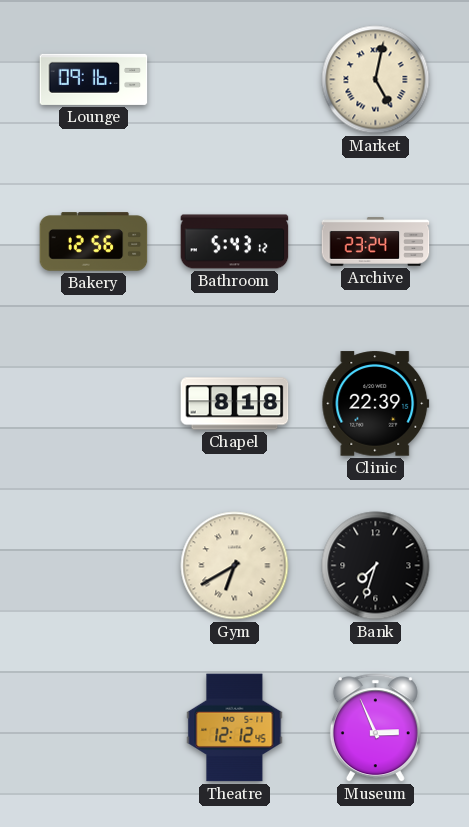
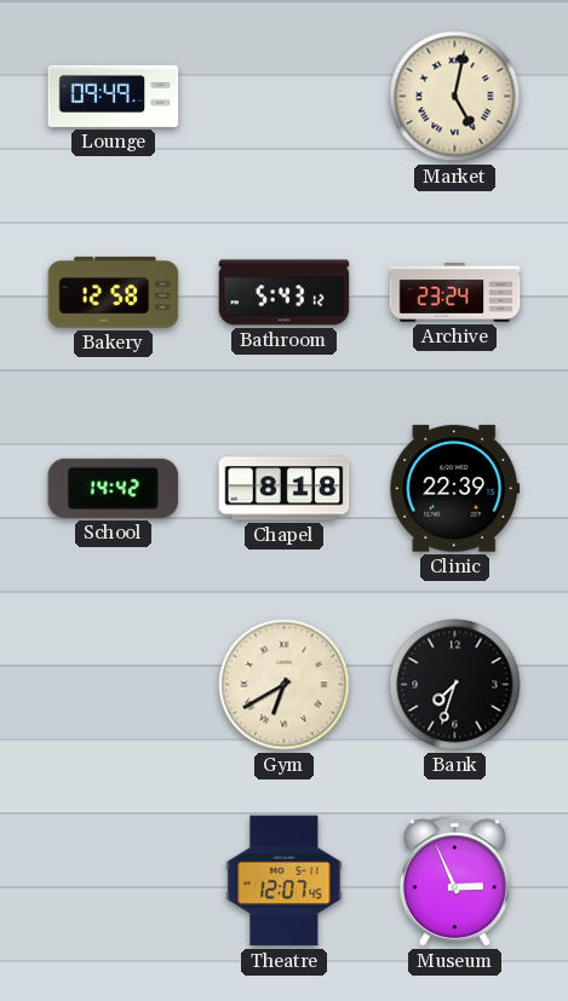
Lounge: 09:16 -> 09:49 (114, 96)
Bakery: 12:56 -> 12:58 (114, 293)
School: none -> 14:42 (114, 488)
Theatre: 12:12 -> 12:07 (285, 881)
